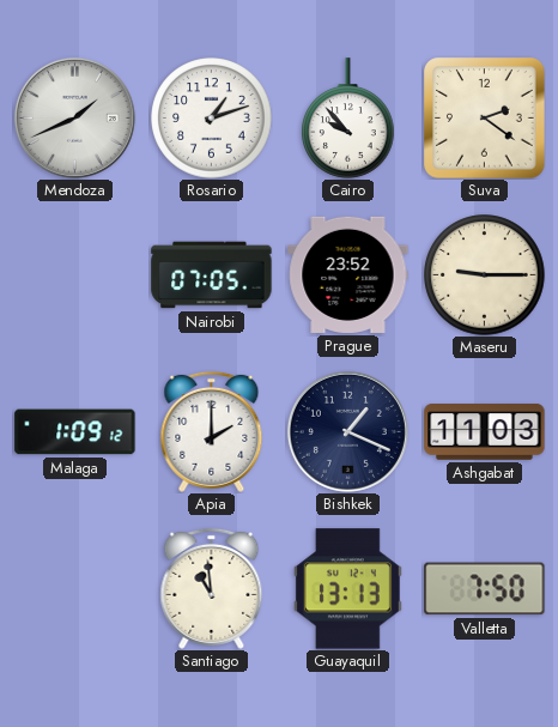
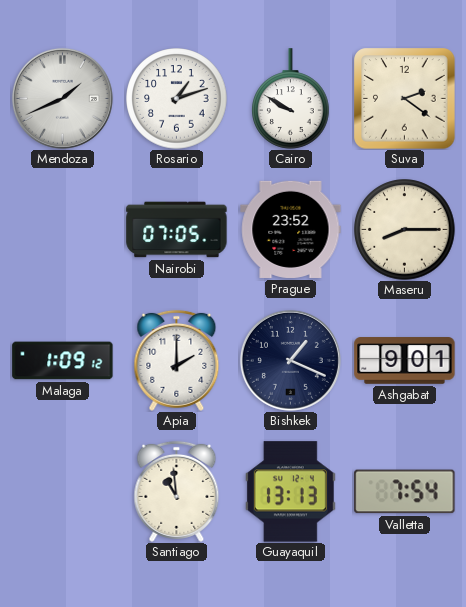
Cairo: 9:53 -> 9:50 (291, 99)
Maseru: 9:15 -> 8:15 (405, 230)
Ashgabat: 11:03 -> 9:01 (405, 361)
Valletta: 7:50 -> 7:54 (405, 492)
